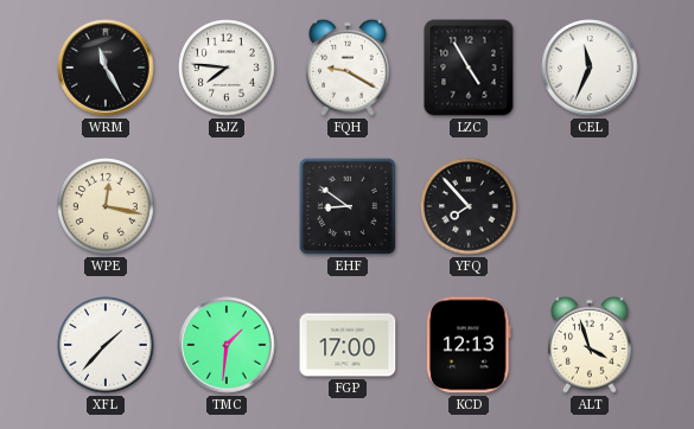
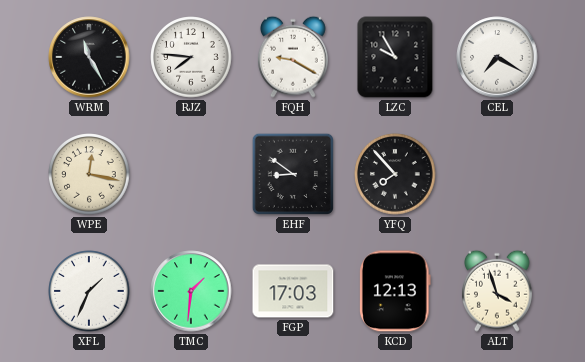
LZC: 4:55 -> 9:55 (395, 57)
CEL: 11:34 -> 7:20 (497, 57)
XFL: 1:37 -> 1:34 (89, 291)
FGP: 17:00 -> 17:03 (293, 291)
